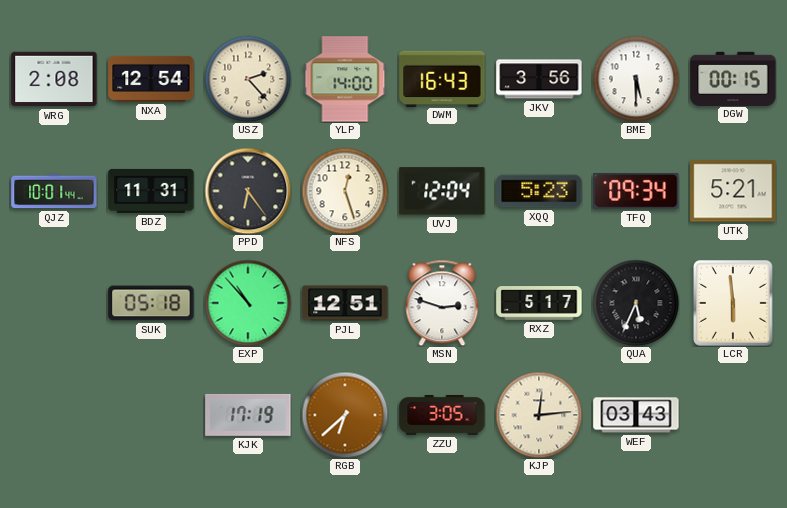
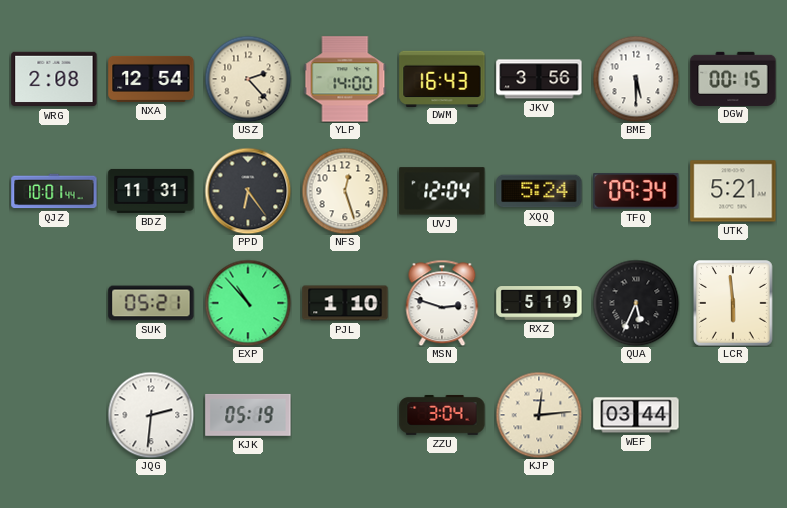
XQQ: 5:23 -> 5:24 (539, 191)
SUK: 05:18 -> 05:21 (151, 303)
PJL: 12:51 -> 1:10 (345, 303)
RXZ: 5:17 -> 5:19 (539, 303)
JQG: none -> 2:31 (151, 415)
KJK: 17:19 -> 05:19 (248, 415)
RGB: 6:38 -> none (345, 415)
ZZU: 3:05 -> 3:04 (442, 415)
WEF: 03:43 -> 03:44 (636, 415)
